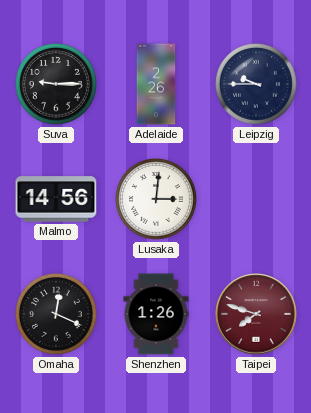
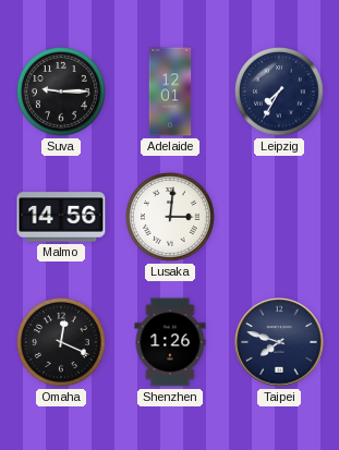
Adelaide: 2:26 -> 12:01 (170, 92)
Leipzig: 9:45 -> 7:35 (280, 93)
Taipei dial: burgundy -> navy (279, 342)
